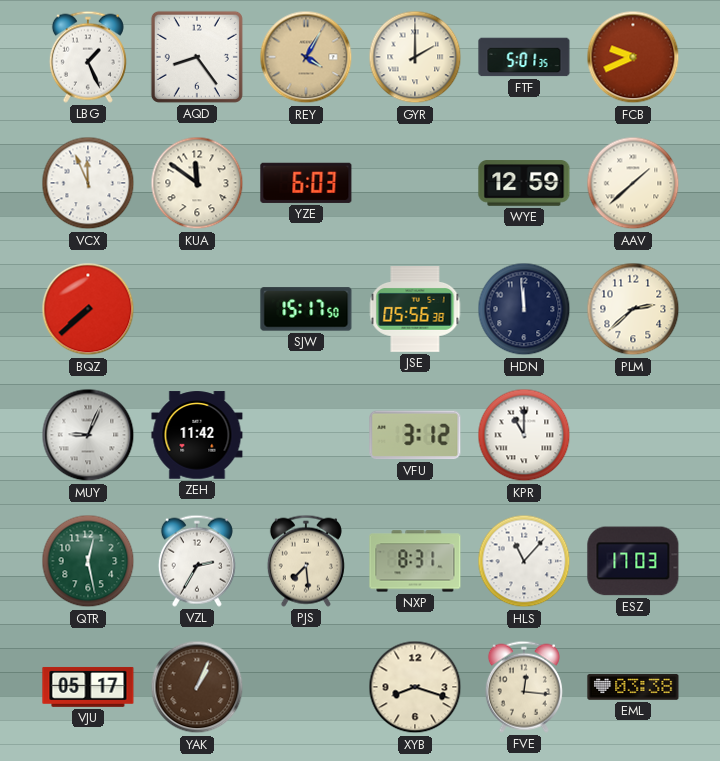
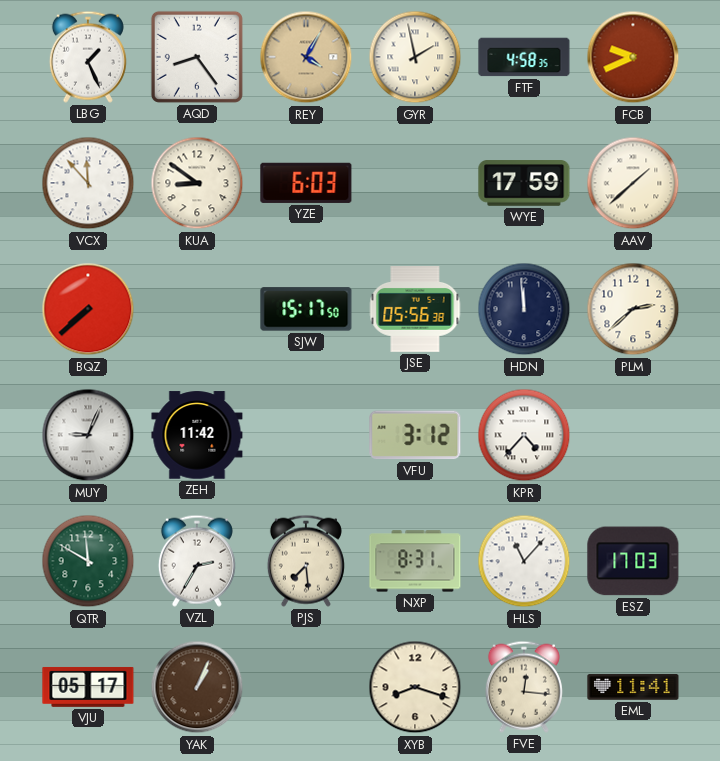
GYR: 2:00 -> 1:58 (415, 57)
FTF: 5:01 -> 4:58 (524, 57)
VCX: 11:56 -> 11:53 (88, 183)
KUA: 11:51 -> 8:51 (197, 183)
WYE: 12:59 -> 17:59 (524, 183)
KPR: 11:00 -> 4:37 (524, 435)
QTR: 12:28 -> 11:50 (88, 561)
EML: 03:38 -> 11:41 (633, 687)
